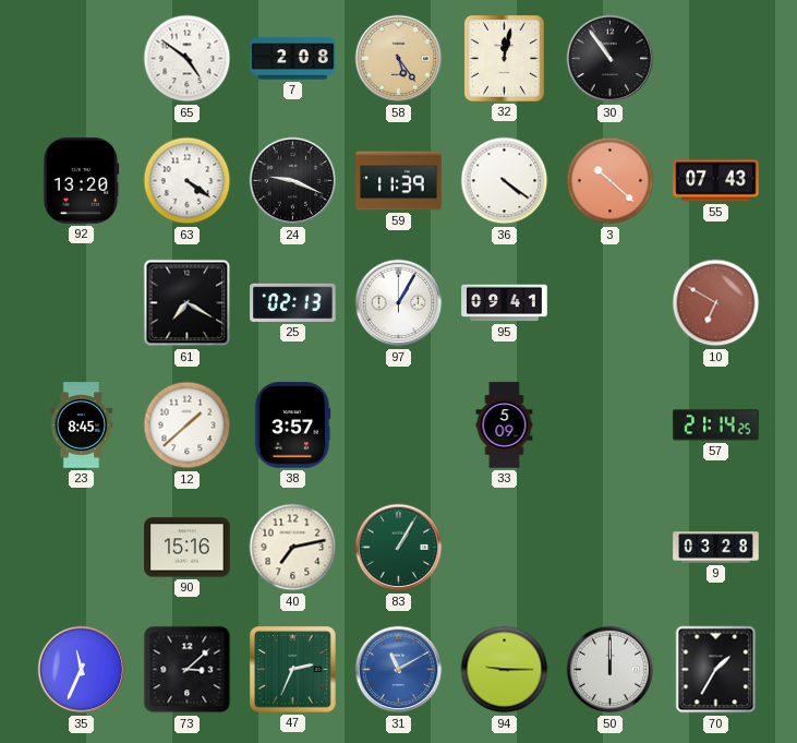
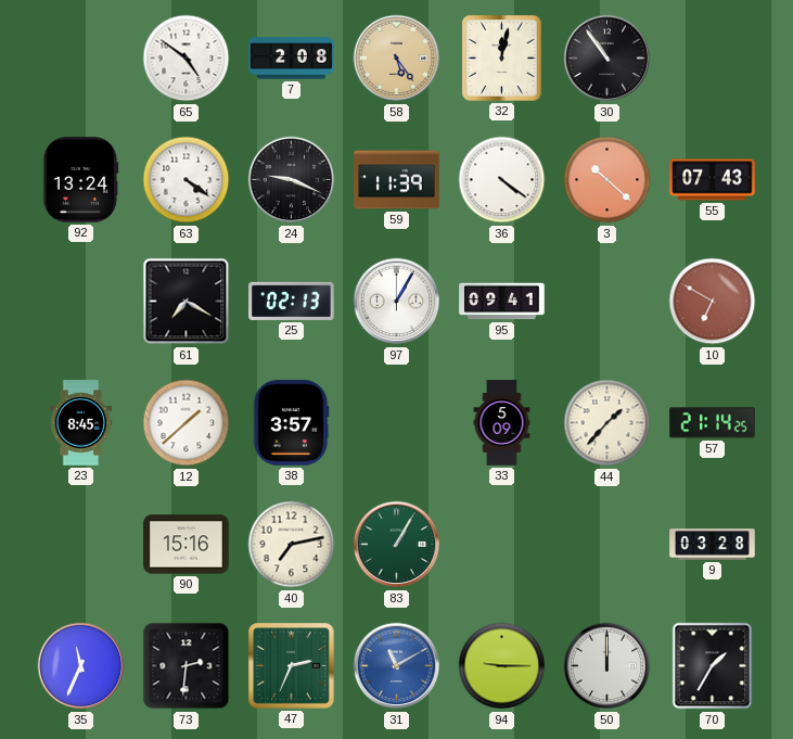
92: 13:20 -> 13:24 (81, 180)
44: none -> 1:37 (607, 423)
73: 3:08 -> 2:31 (187, 666)
